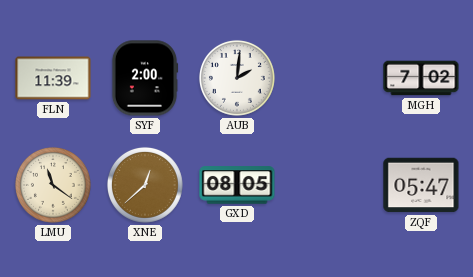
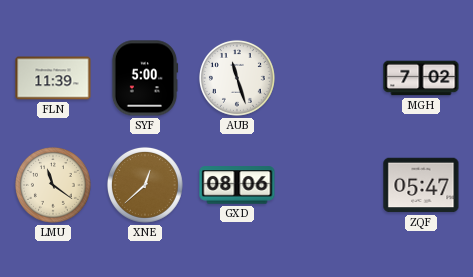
SYF: 2:00 -> 5:00 (145, 78)
AUB: 2:01 -> 11:27 (237, 78)
GXD: 08:05 -> 08:06 (237, 185)
